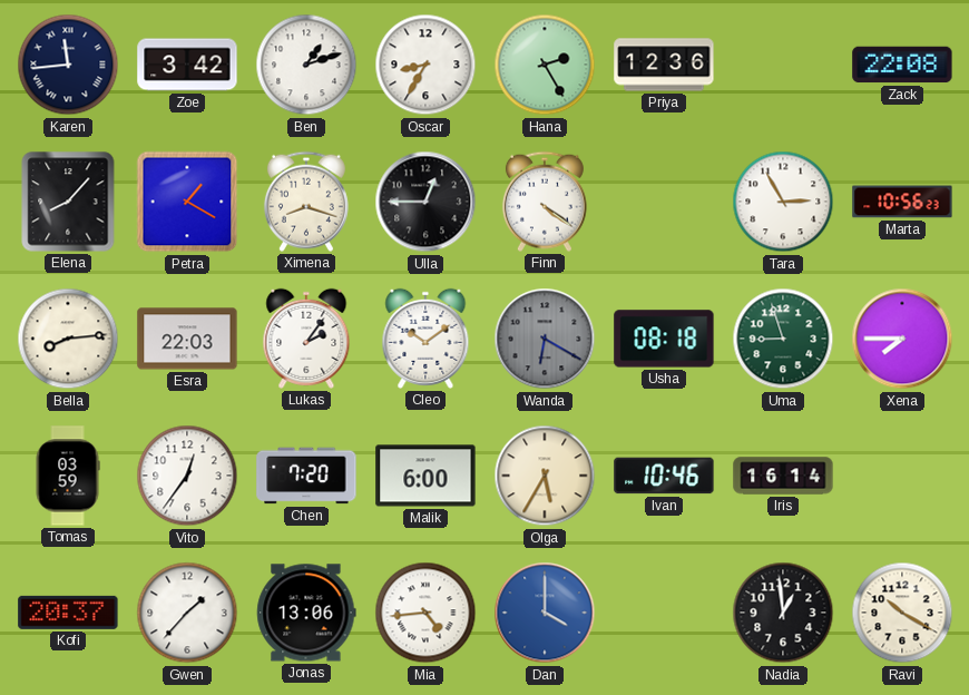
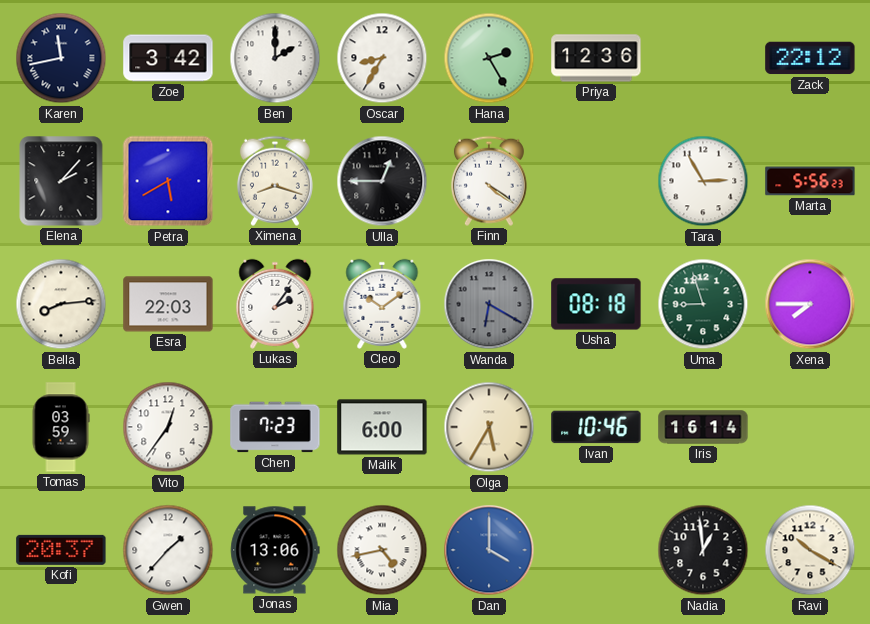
Karen: 11:44 -> 11:43 (61, 58)
Ben: 1:12 -> 2:00 (275, 58)
Zack: 22:08 -> 22:12 (810, 58)
Elena: 8:07 -> 2:07 (61, 181)
Petra: 1:20 -> 5:40 (168, 181)
Marta: 10:56 -> 5:56 (810, 181)
Chen: 7:20 -> 7:23 (275, 427)
Mia: 4:44 -> 4:43 (382, 550)
